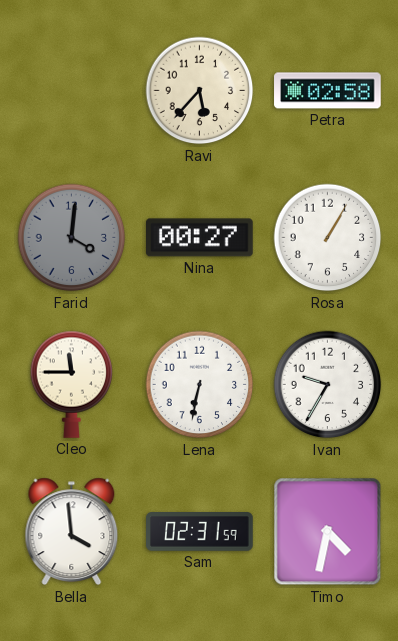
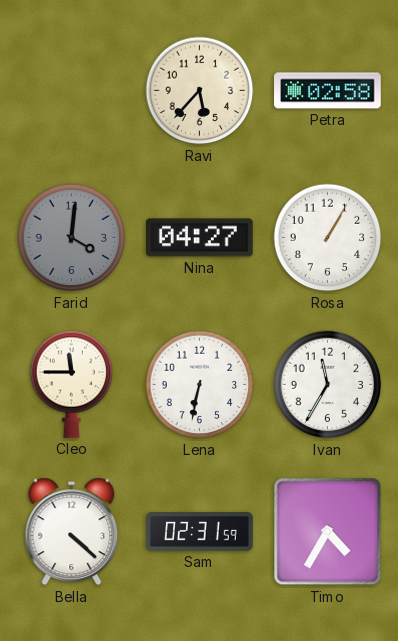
Nina: 00:27 -> 04:27 (200, 238)
Ivan: 9:35 -> 11:35 (328, 385)
Bella: 3:59 -> 4:22 (72, 532)
Timo: 4:32 -> 4:35 (328, 532)
